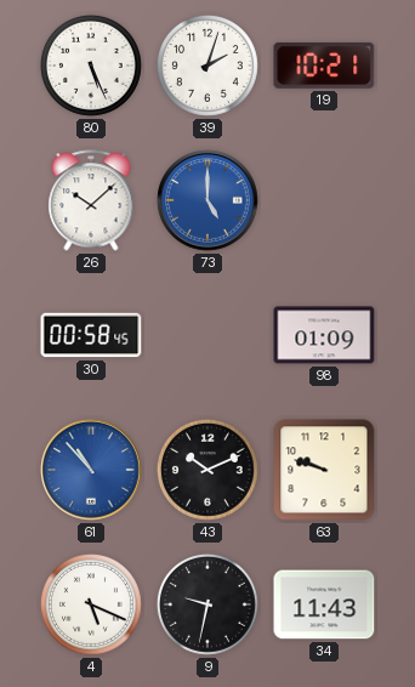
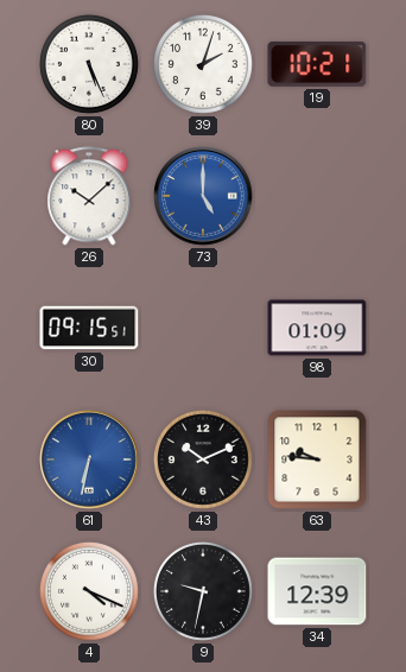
30: 00:58 -> 09:15 (89, 328)
61: 10:53 -> 6:32 (89, 459)
63: 9:48 -> 9:46 (317, 459)
4: 5:19 -> 4:19 (89, 591)
34: 11:43 -> 12:39 (317, 591)
